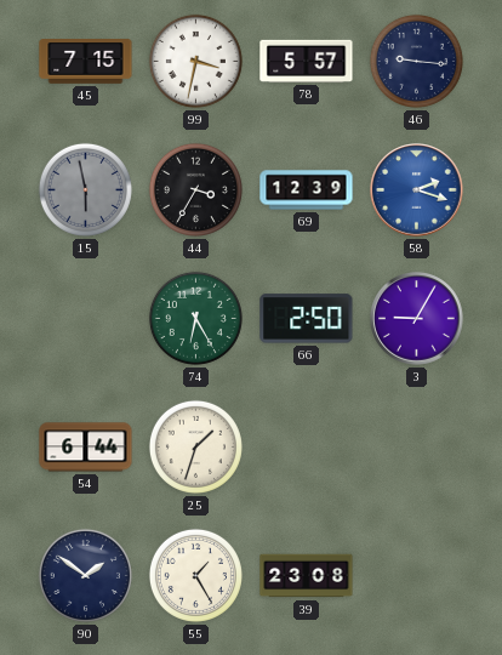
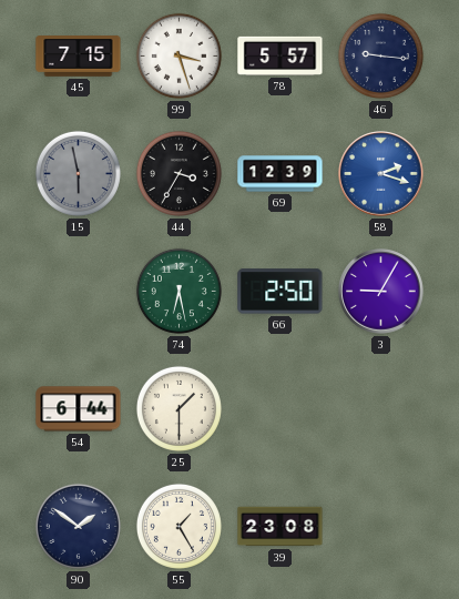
99: 3:32 -> 3:27 (178, 55)
74: 6:25 -> 6:28 (178, 291)
25: 1:33 -> 1:30 (178, 408)
